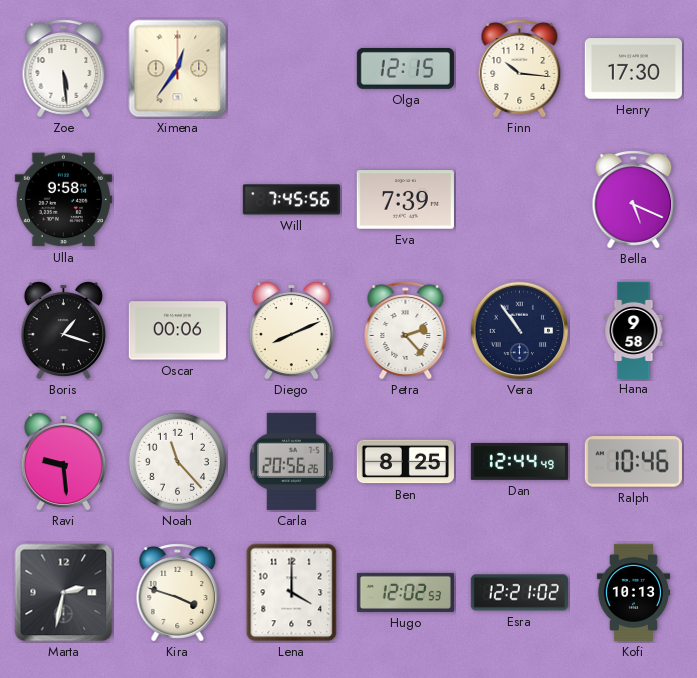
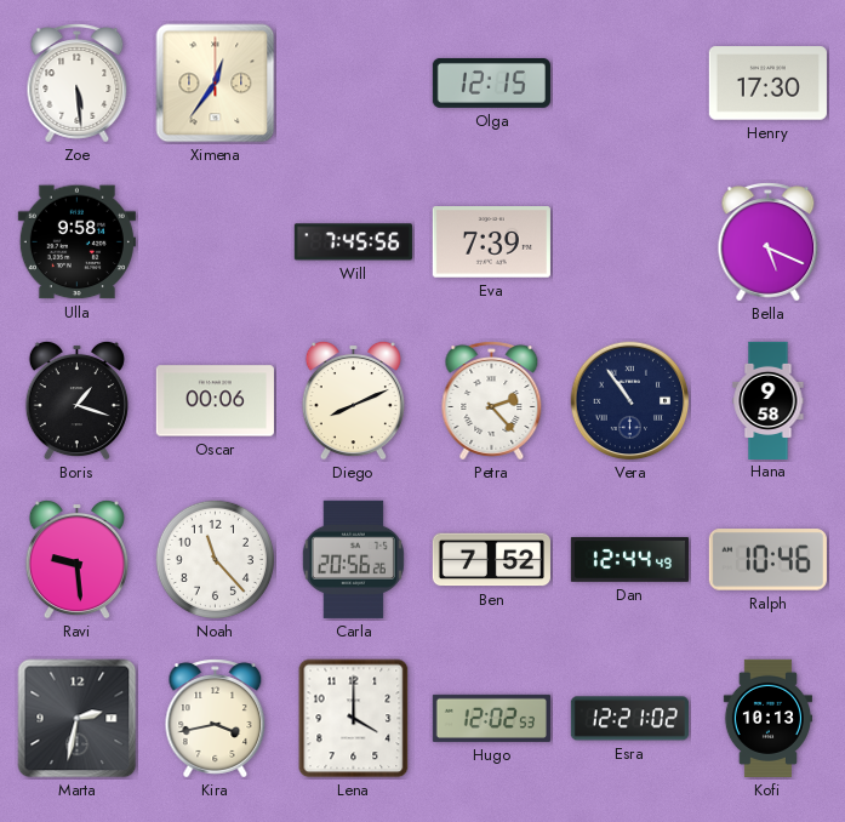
Finn: 10:16 -> none (520, 69)
Ben: 8:25 -> 7:52 (491, 560)
Kira: 3:48 -> 3:43 (216, 719)
